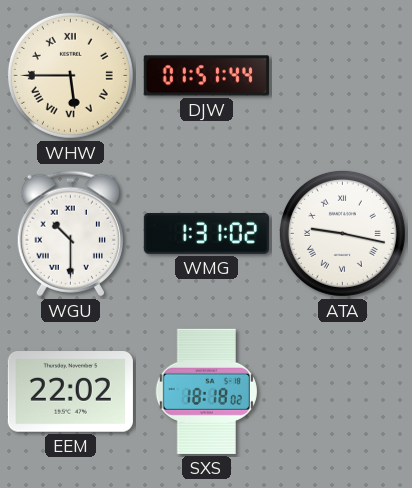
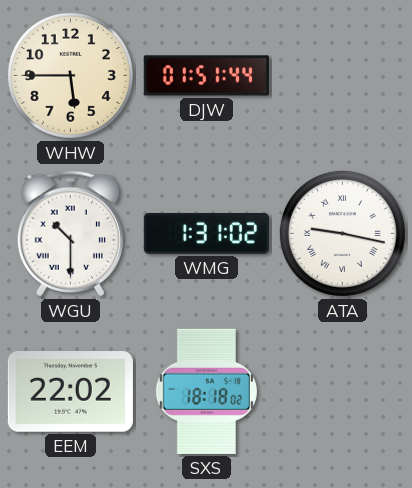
WHW numerals: Roman -> Arabic (70, 75)
